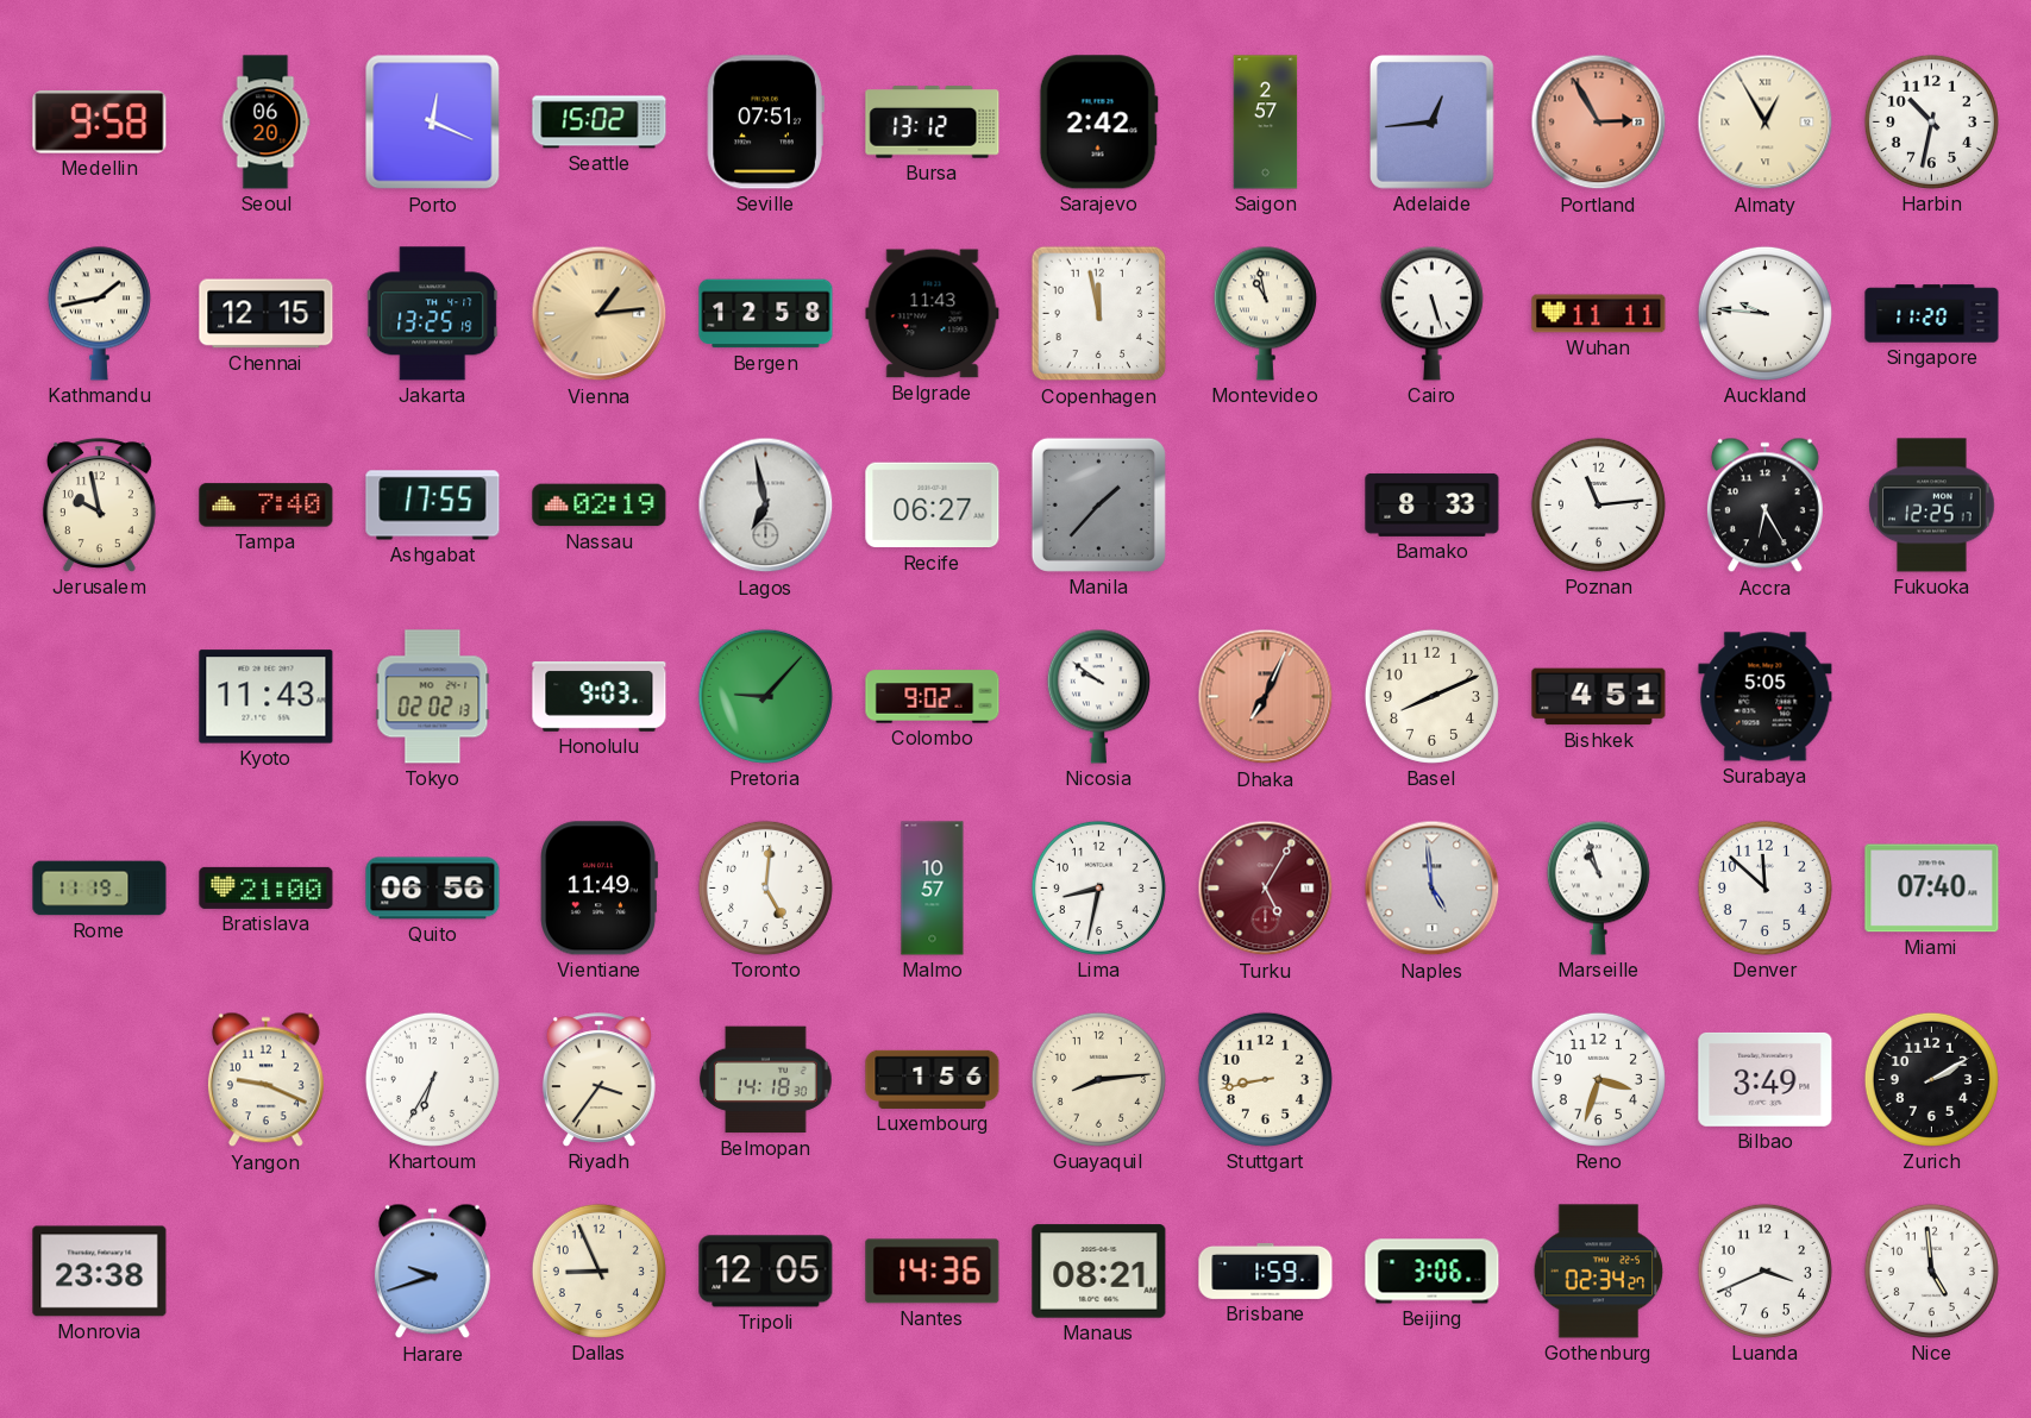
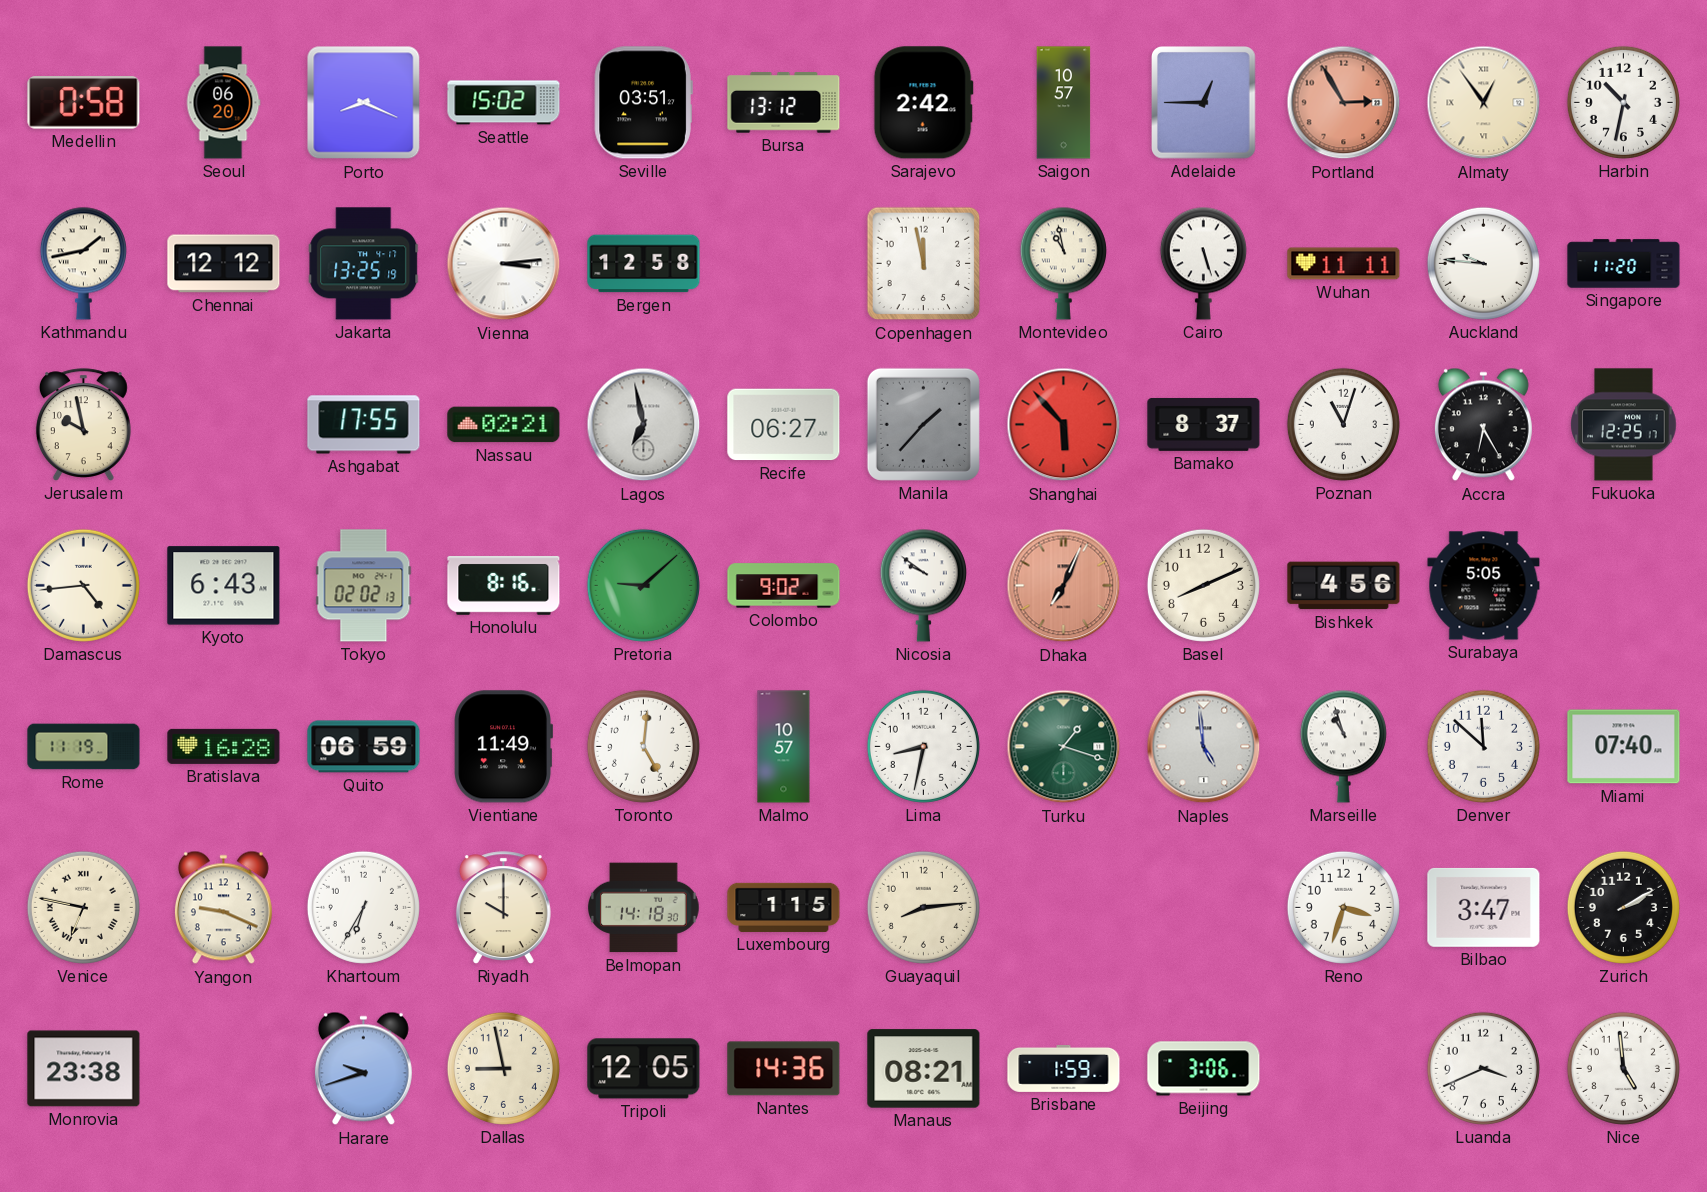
Medellin: 9:58 -> 0:58 (84, 103)
Porto: 12:19 -> 8:19 (364, 103)
Seville: 07:51 -> 03:51 (643, 103)
Saigon: 2:57 -> 10:57 (1064, 103)
Adelaide: 12:44 -> 12:45 (1204, 103)
Almaty: 12:55 -> 12:54 (1484, 103)
Chennai: 12:15 -> 12:12 (224, 264)
Vienna: 1:14 -> 3:14 (504, 264)
Vienna dial: champagne -> white (504, 264)
Belgrade: 11:43 -> none (933, 314)
Tampa: 7:40 -> none (267, 506)
Nassau: 02:19 -> 02:21 (504, 425)
Shanghai: none -> 5:53 (1064, 425)
Bamako: 8:33 -> 8:37 (1204, 424)
Poznan: 11:14 -> 11:03 (1343, 424)
Damascus: none -> 4:44 (83, 585)
Kyoto: 11:43 -> 6:43 (224, 586)
Honolulu: 9:03 -> 8:16 (504, 585)
Pretoria: 9:07 -> 9:08 (643, 585)
Bishkek: 4:51 -> 4:56 (1344, 586)
Bratislava: 21:00 -> 16:28 (224, 746)
Quito: 06:56 -> 06:59 (364, 747)
Turku: 5:05 -> 1:18 (1064, 747)
Turku dial: burgundy -> green (1064, 747)
Venice: none -> 6:47 (83, 907)
Riyadh: 3:36 -> 10:00 (503, 908)
Luxembourg: 1:56 -> 1:15 (784, 907)
Stuttgart: 8:43 -> none (1265, 1079)
Bilbao: 3:49 -> 3:47 (1484, 907)
Dallas: 8:56 -> 8:58 (503, 1068)
Gothenburg: 02:34 -> none (1599, 1272)
